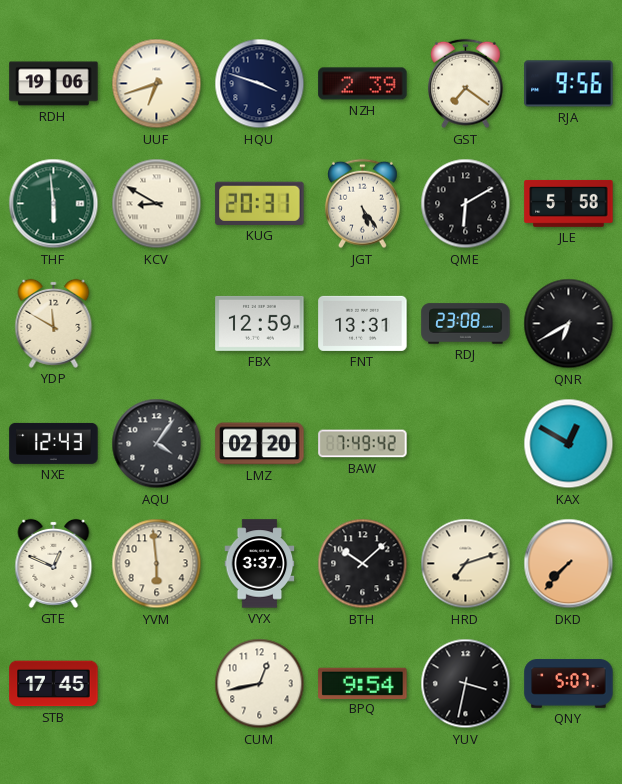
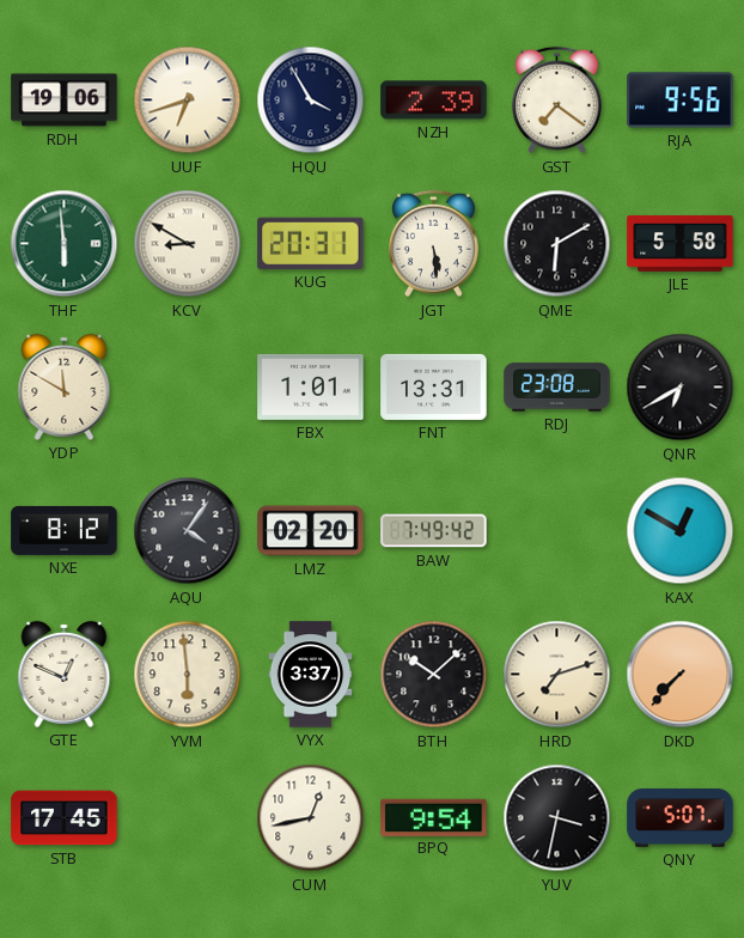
HQU: 3:48 -> 3:55 (311, 100)
JGT: 5:24 -> 5:29 (433, 244)
FBX: 12:59 -> 1:01 (311, 386)
NXE: 12:43 -> 8:12 (65, 530)
